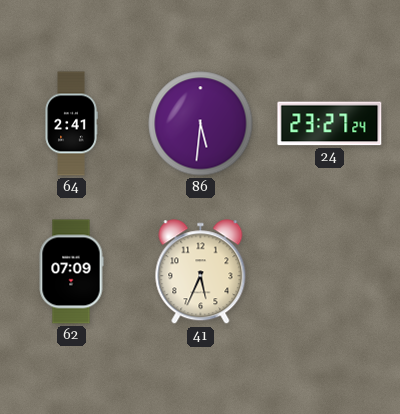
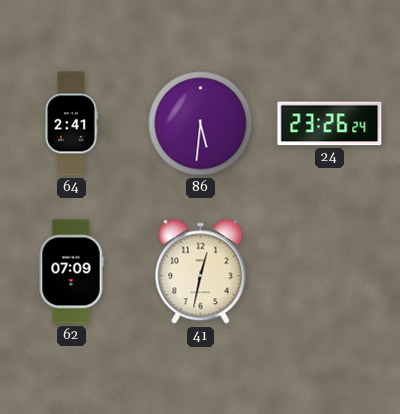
24: 23:27 -> 23:26 (330, 124)
41: 5:34 -> 12:32 (201, 272)
